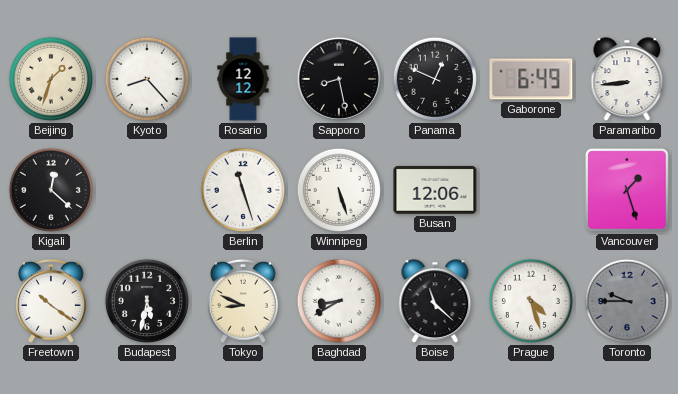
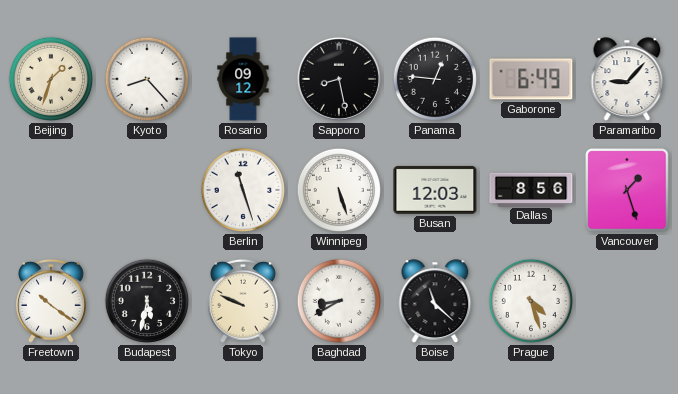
Rosario: 12:12 -> 09:12 (243, 79)
Panama: 12:49 -> 12:46 (435, 79)
Paramaribo: 8:44 -> 9:07 (627, 79)
Kigali: 12:22 -> none (51, 190)
Busan: 12:06 -> 12:03 (435, 190)
Dallas: none -> 8:56 (531, 189)
Tokyo: 8:49 -> 9:49 (244, 301)
Toronto: 9:45 -> none (627, 301)
